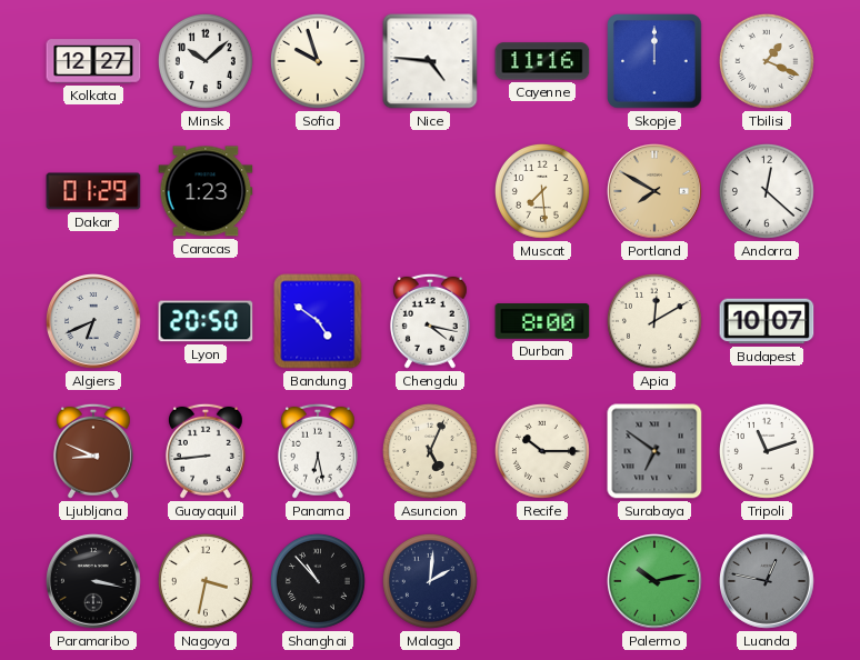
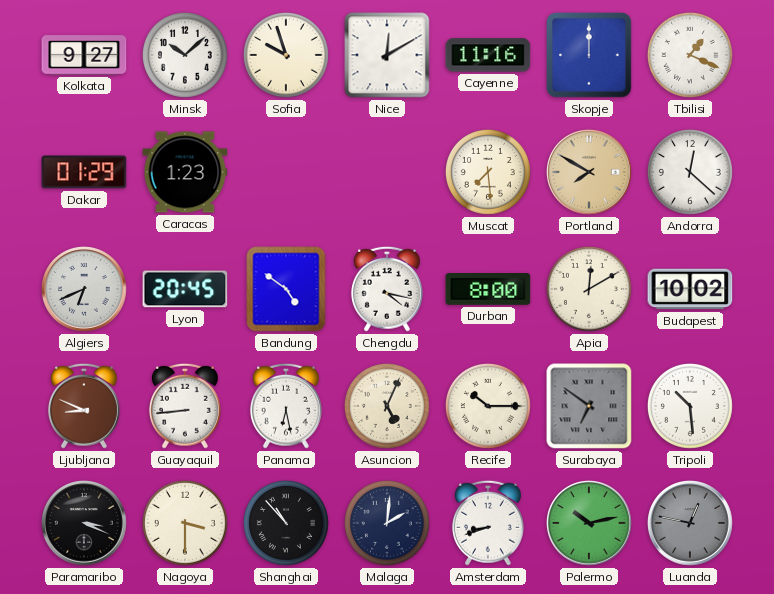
Kolkata: 12:27 -> 9:27 (84, 55)
Nice: 4:46 -> 12:10 (387, 55)
Lyon: 20:50 -> 20:45 (185, 289)
Budapest: 10:07 -> 10:02 (690, 289)
Tripoli: 11:12 -> 10:29 (690, 406)
Paramaribo: 3:17 -> 3:19 (85, 524)
Nagoya: 3:32 -> 3:30 (185, 523)
Amsterdam: none -> 8:42 (488, 523)
